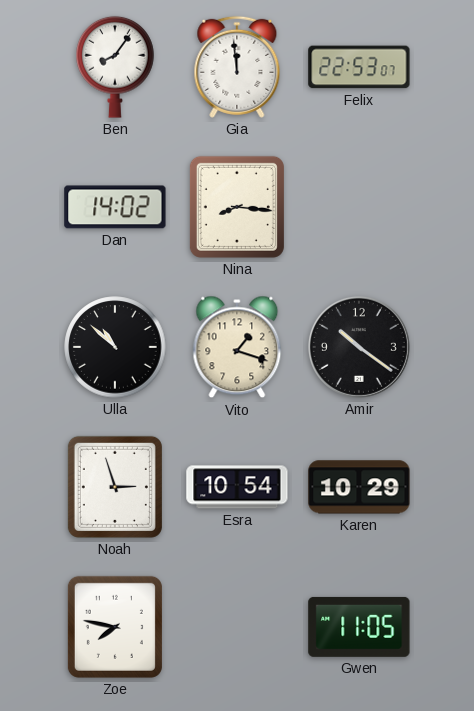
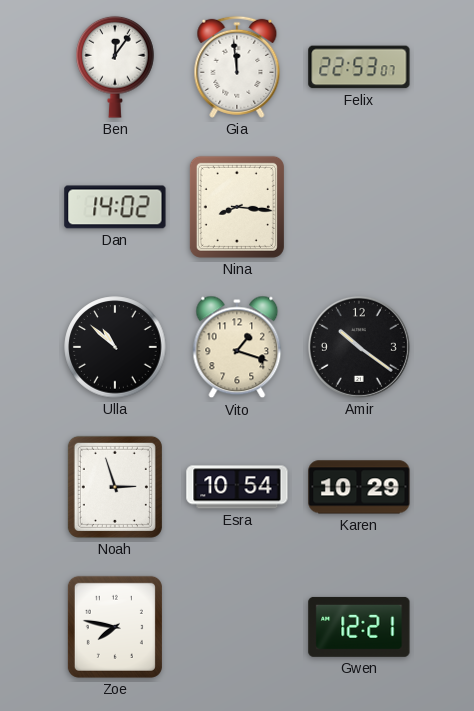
Ben: 8:06 -> 12:06 (115, 67)
Gwen: 11:05 -> 12:21 (359, 627)
